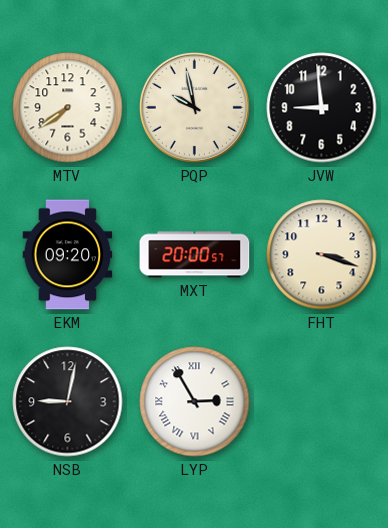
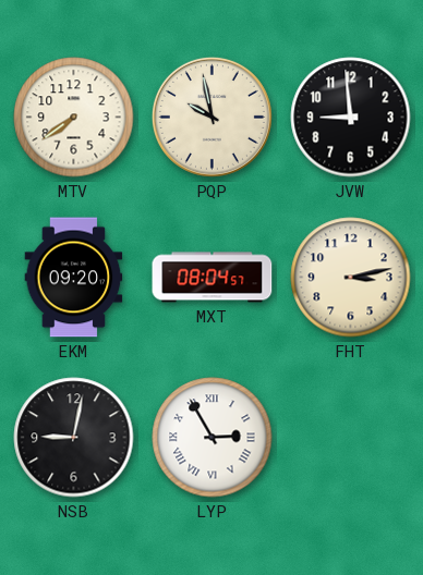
MXT: 20:00 -> 08:04 (213, 278)
FHT: 3:18 -> 3:13 (351, 278)
